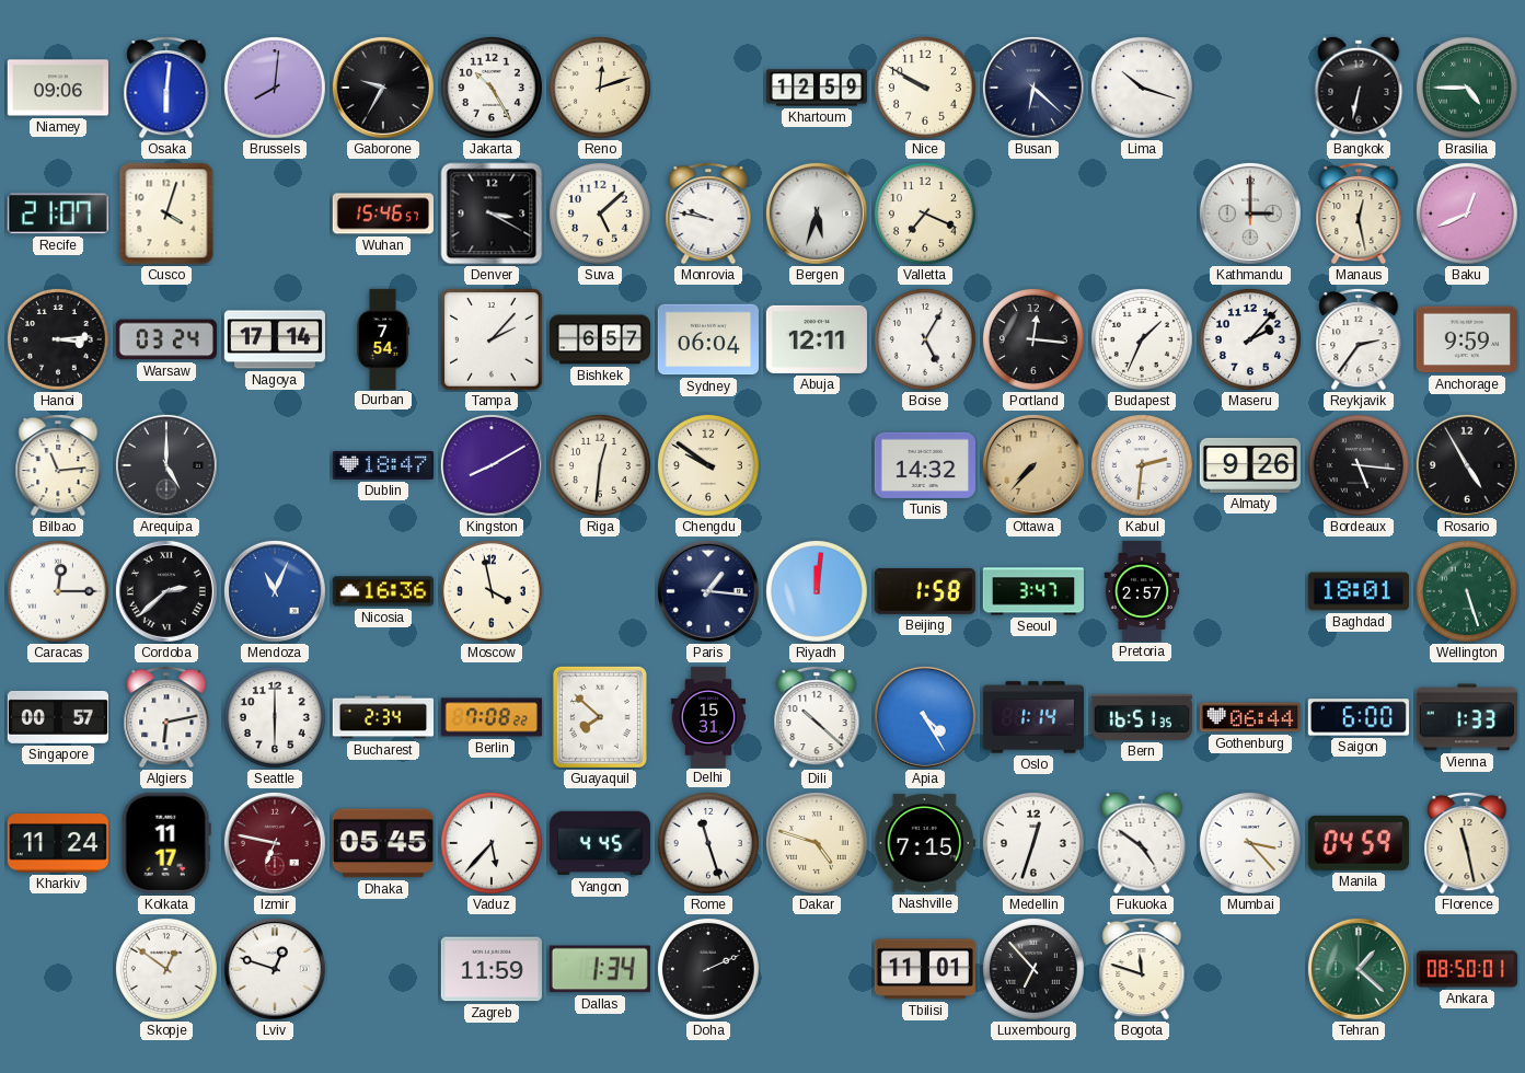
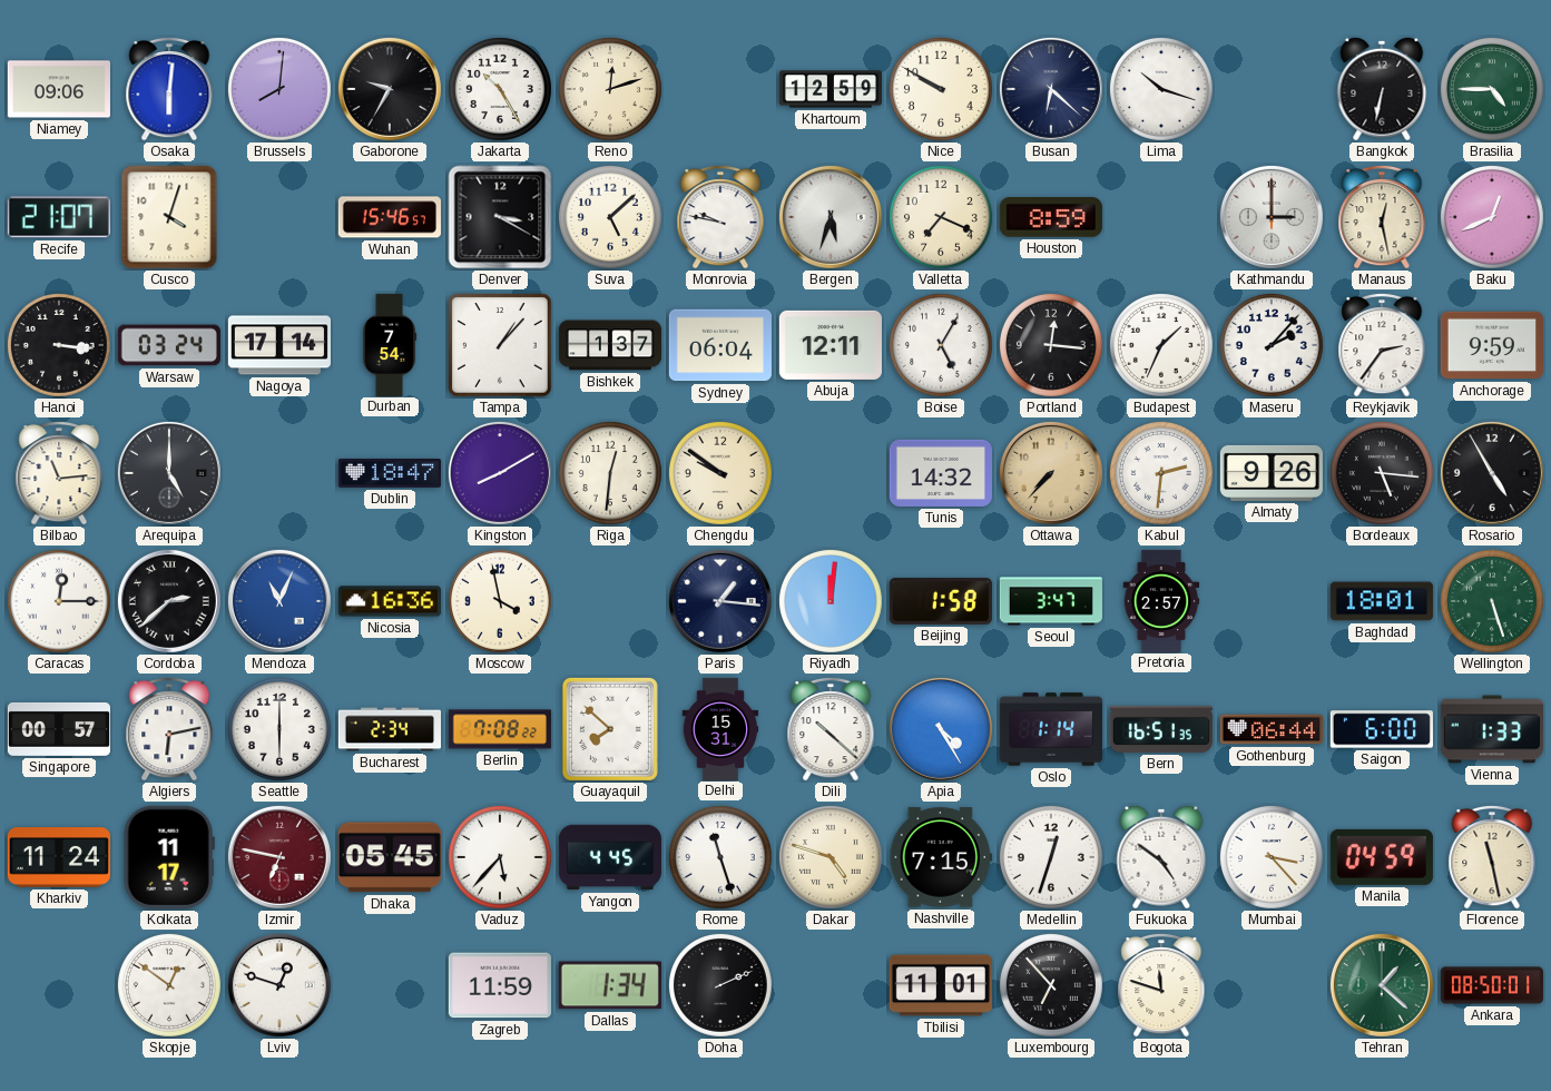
Houston: none -> 8:59 (1051, 217)
Hanoi: 3:14 -> 3:16 (59, 345)
Tampa: 2:07 -> 1:07 (500, 345)
Bishkek: 6:57 -> 1:37 (609, 345)
